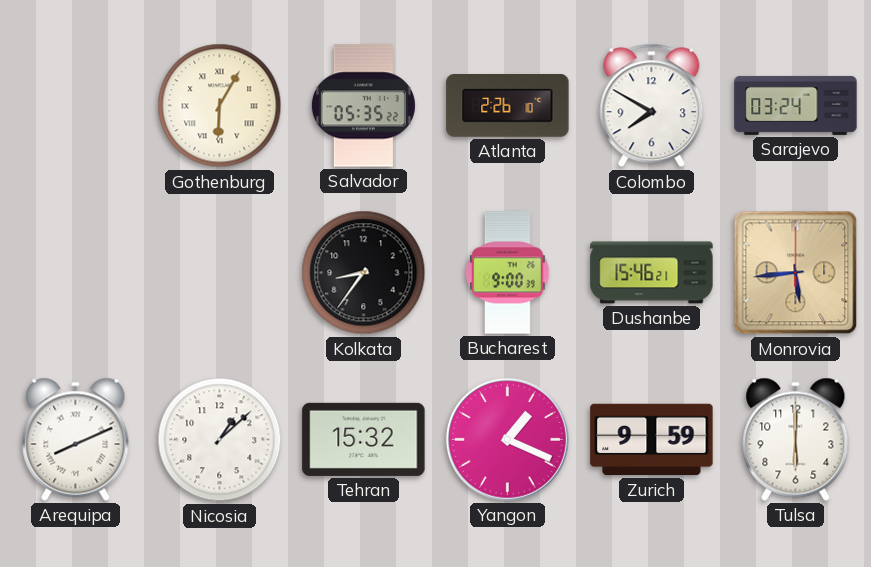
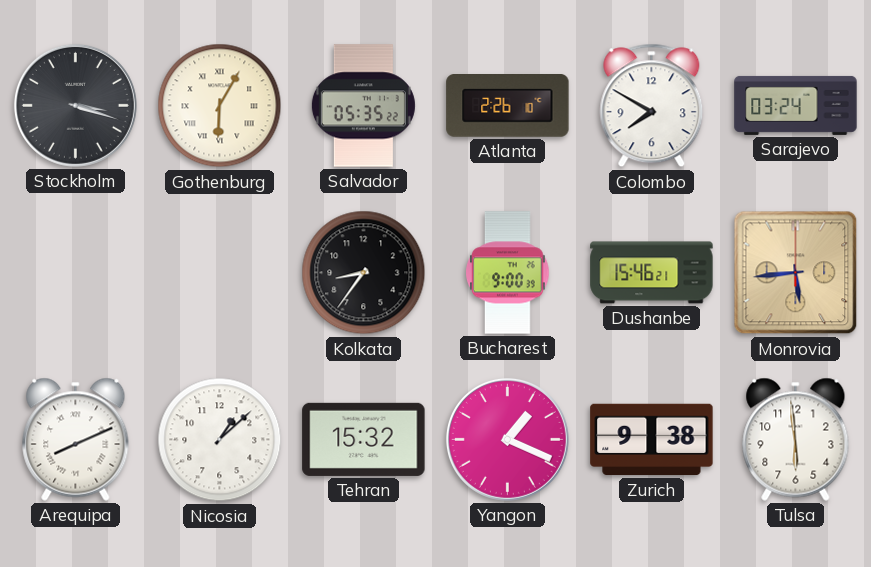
Stockholm: none -> 3:18 (75, 105)
Zurich: 9:59 -> 9:38 (652, 440)
Tulsa: 6:00 -> 5:59 (796, 439)
